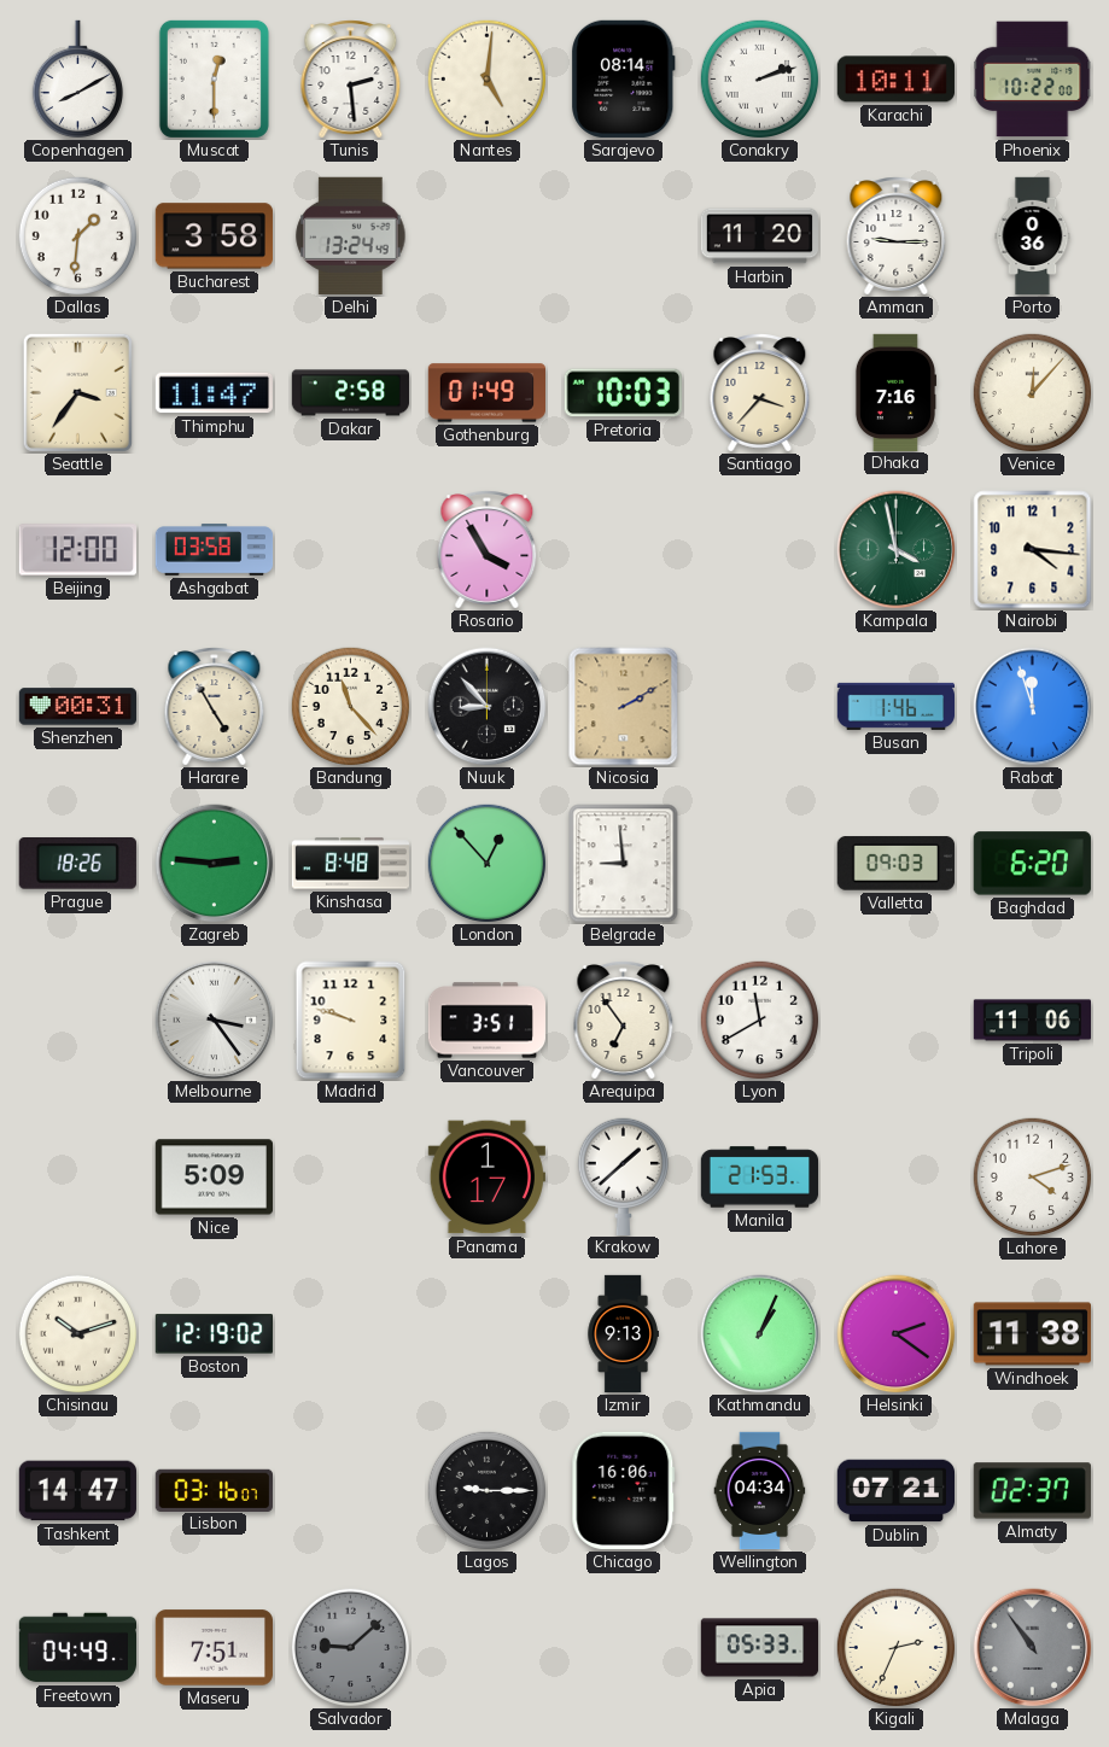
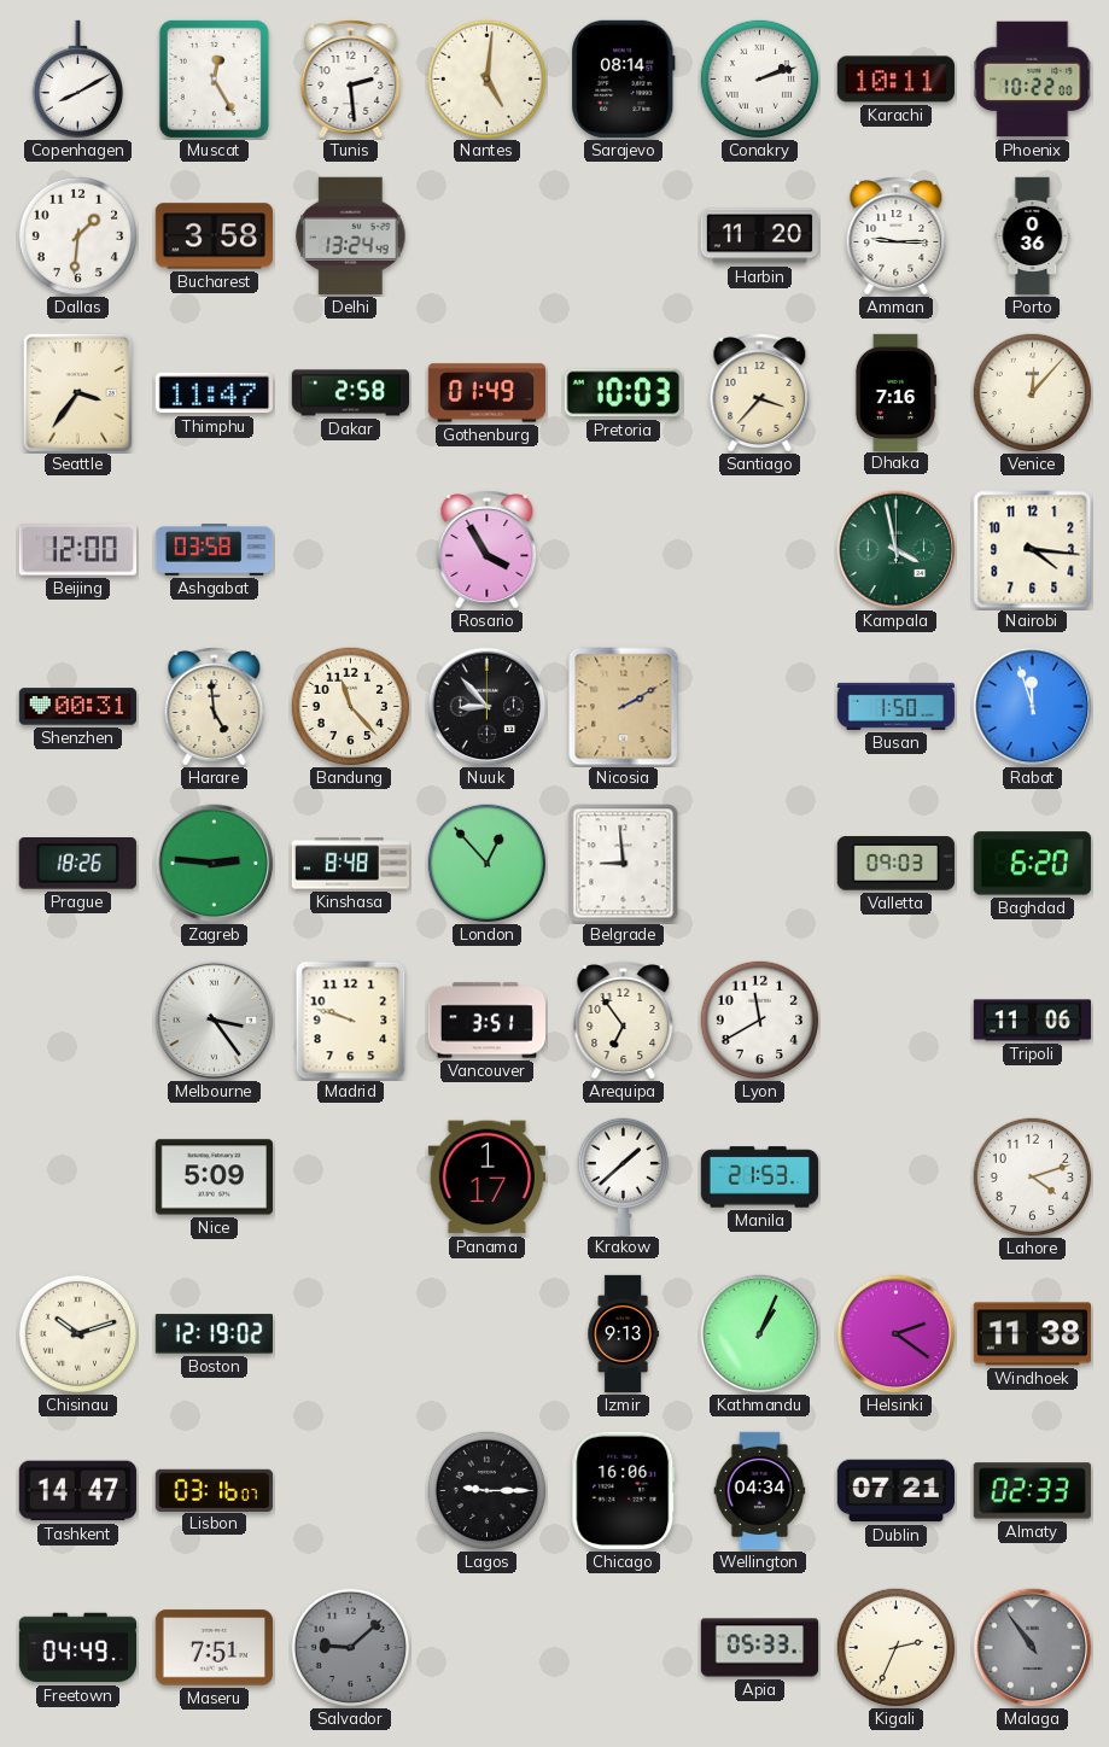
Muscat: 12:30 -> 12:25 (214, 78)
Harare: 4:55 -> 4:59 (215, 707)
Busan: 1:46 -> 1:50 (895, 706)
Almaty: 02:37 -> 02:33 (1032, 1491)
